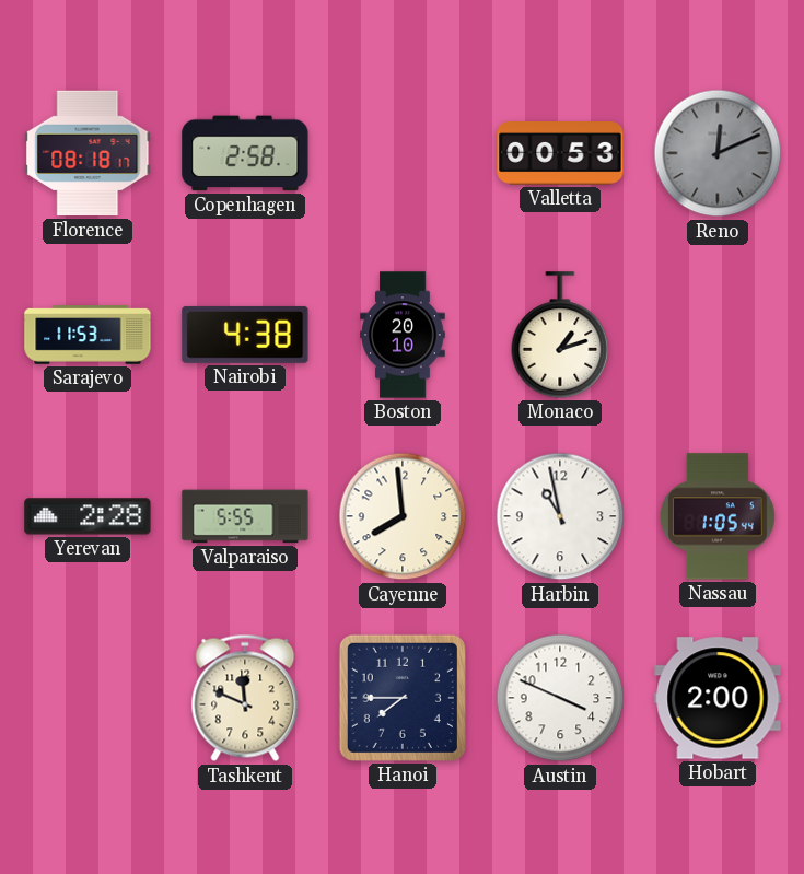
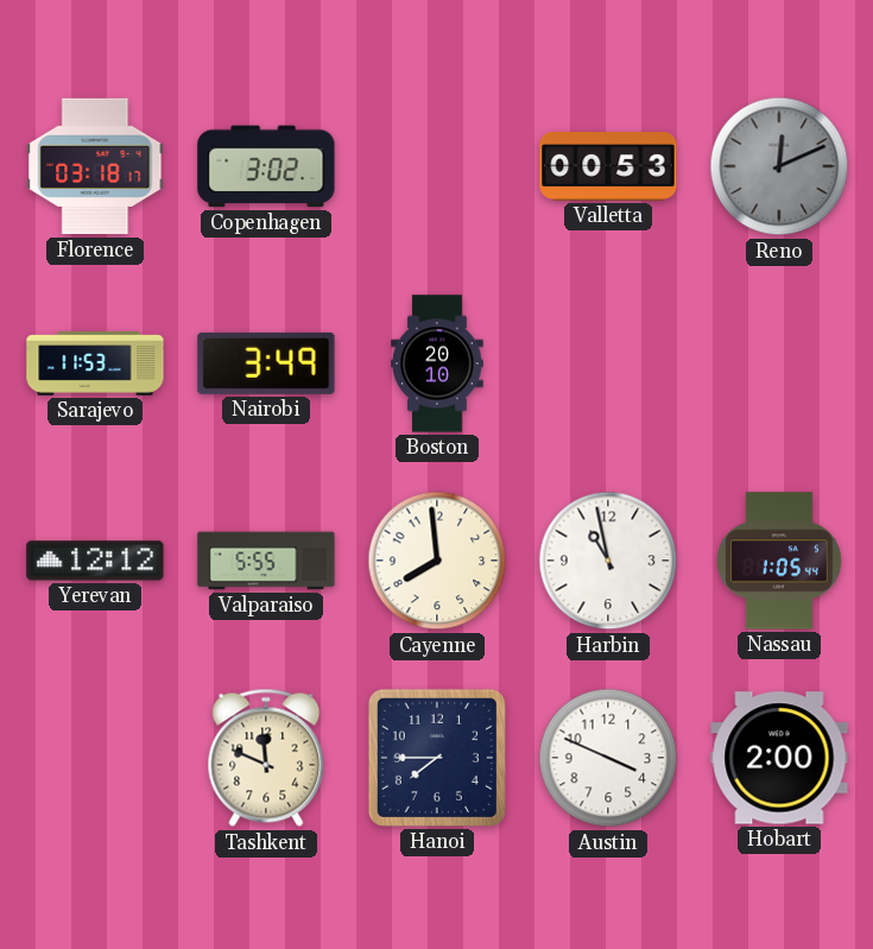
Florence: 08:18 -> 03:18 (95, 166)
Copenhagen: 2:58 -> 3:02 (266, 166)
Nairobi: 4:38 -> 3:49 (266, 363)
Monaco: 1:12 -> none (560, 335)
Yerevan: 2:28 -> 12:12 (95, 561)
